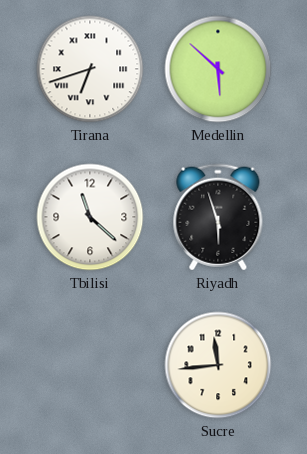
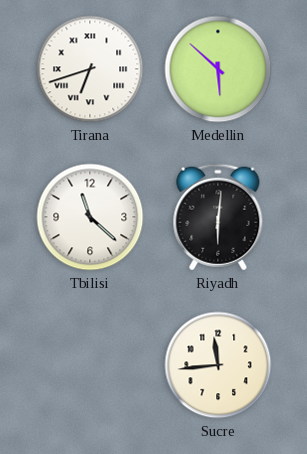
Riyadh: 5:57 -> 6:01 (218, 217)
